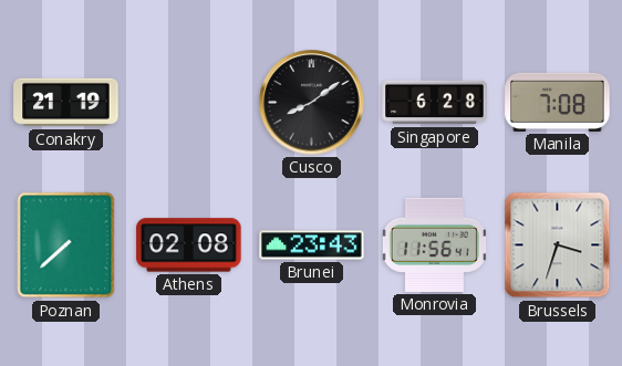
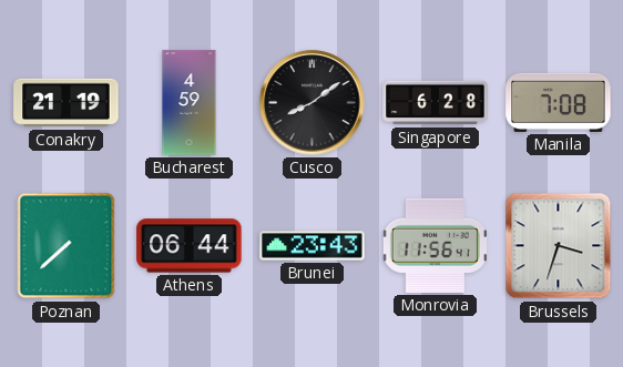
Bucharest: none -> 4:59 (190, 103)
Athens: 02:08 -> 06:44 (190, 246)
